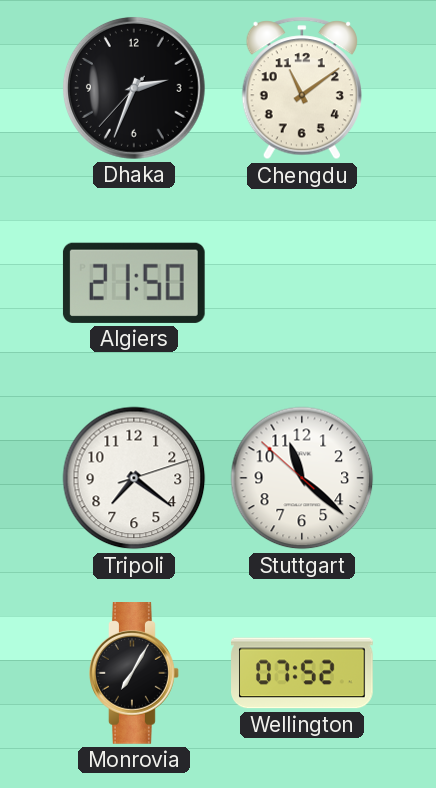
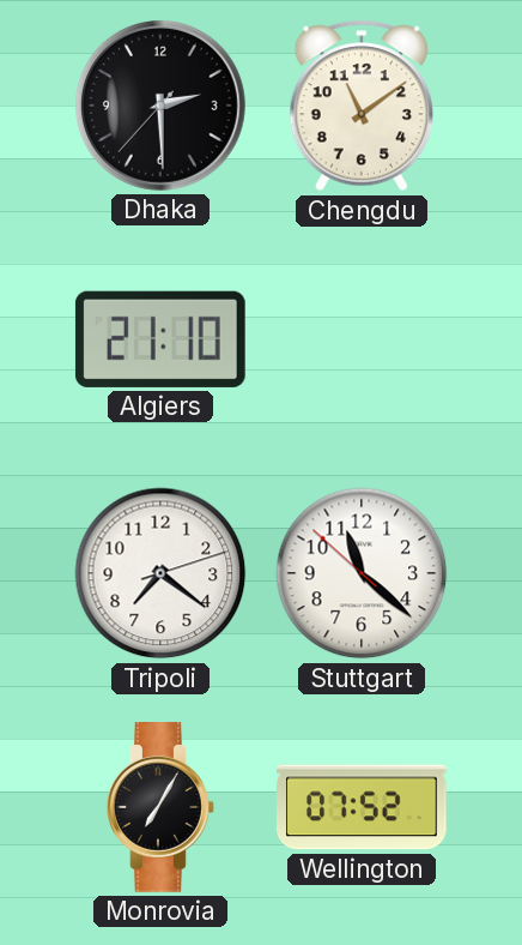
Dhaka: 2:33 -> 2:29 (160, 106)
Algiers: 21:50 -> 21:10 (160, 339)
